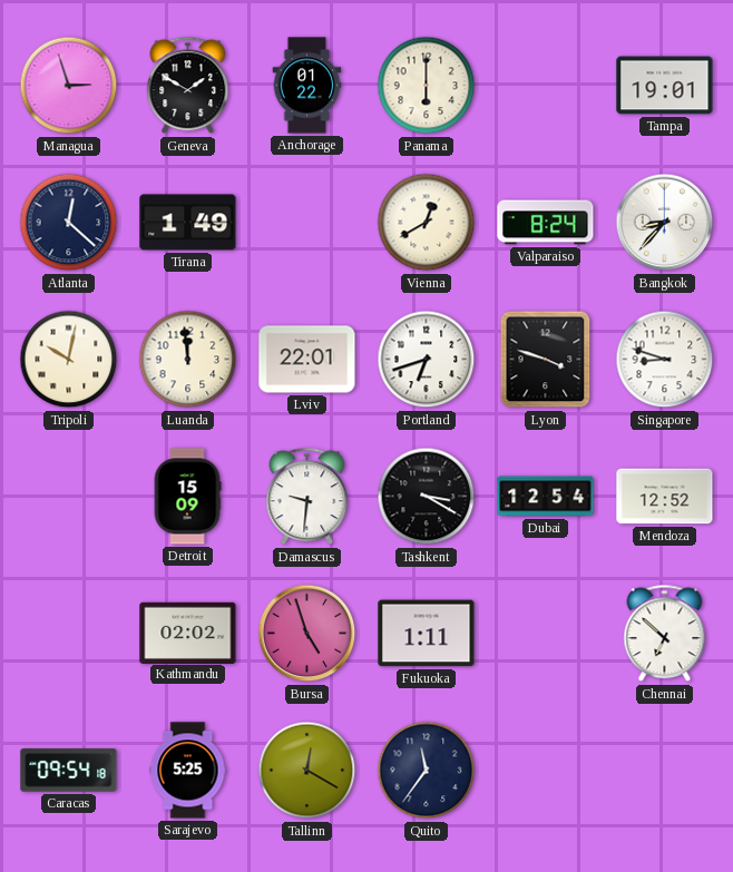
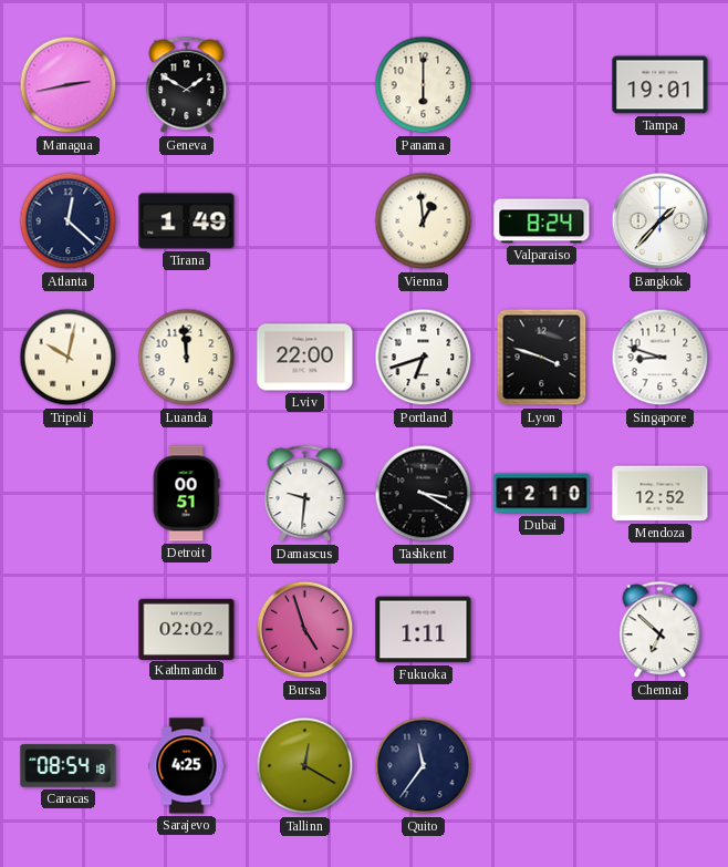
Managua: 2:57 -> 2:43 (69, 85)
Anchorage: 01:22 -> none (307, 86)
Vienna: 12:40 -> 12:59 (424, 221)
Bangkok: 8:37 -> 1:37 (661, 221)
Lviv: 22:01 -> 22:00 (305, 358)
Detroit: 15:09 -> 00:51 (186, 494)
Dubai: 12:54 -> 12:10 (542, 494)
Caracas: 09:54 -> 08:54 (69, 766)
Sarajevo: 5:25 -> 4:25 (187, 766)
